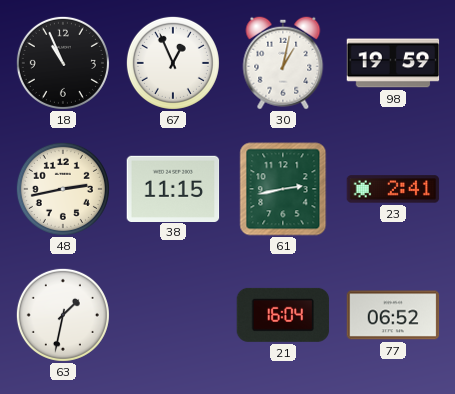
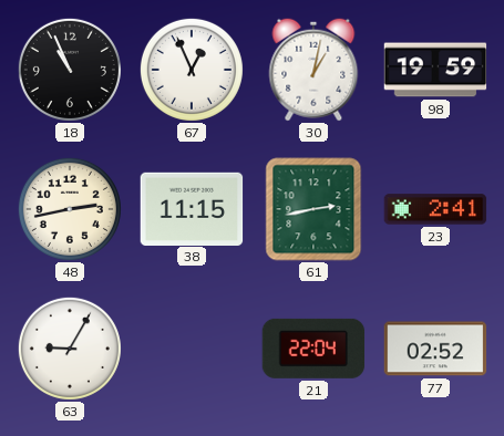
63: 1:32 -> 9:05 (70, 349)
21: 16:04 -> 22:04 (313, 349)
77: 06:52 -> 02:52 (435, 349)
